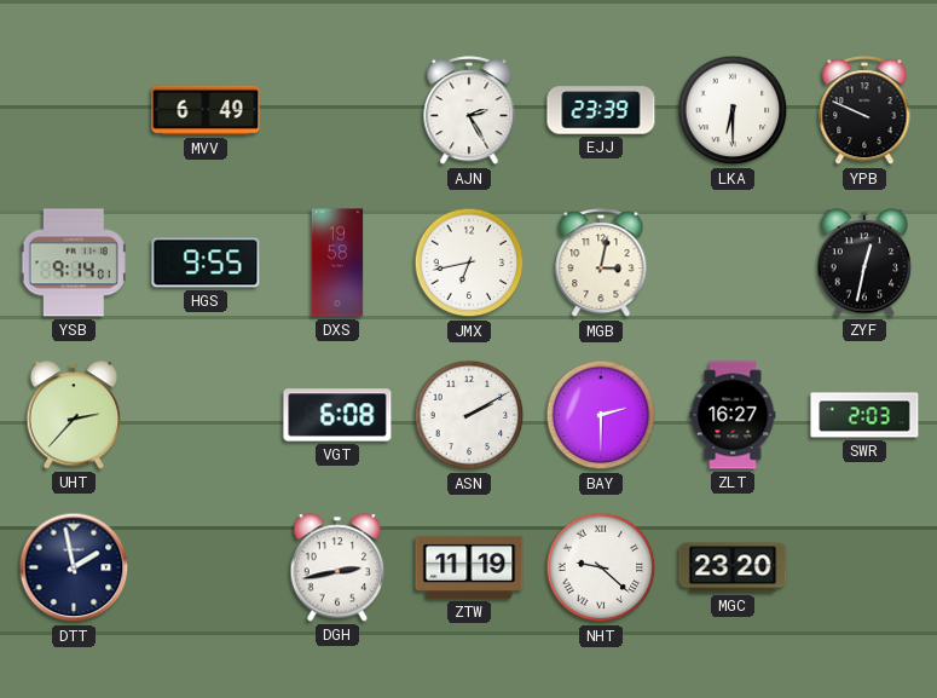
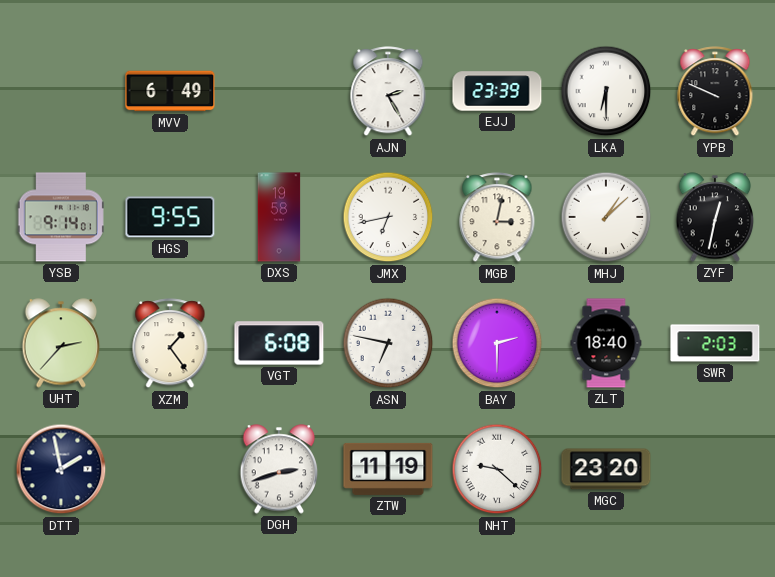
MHJ: none -> 1:08 (606, 217)
XZM: none -> 1:24 (170, 344)
ASN: 2:10 -> 6:47 (388, 343)
ZLT: 16:27 -> 18:40 (606, 343)
DGH: 2:43 -> 2:42 (279, 469)
